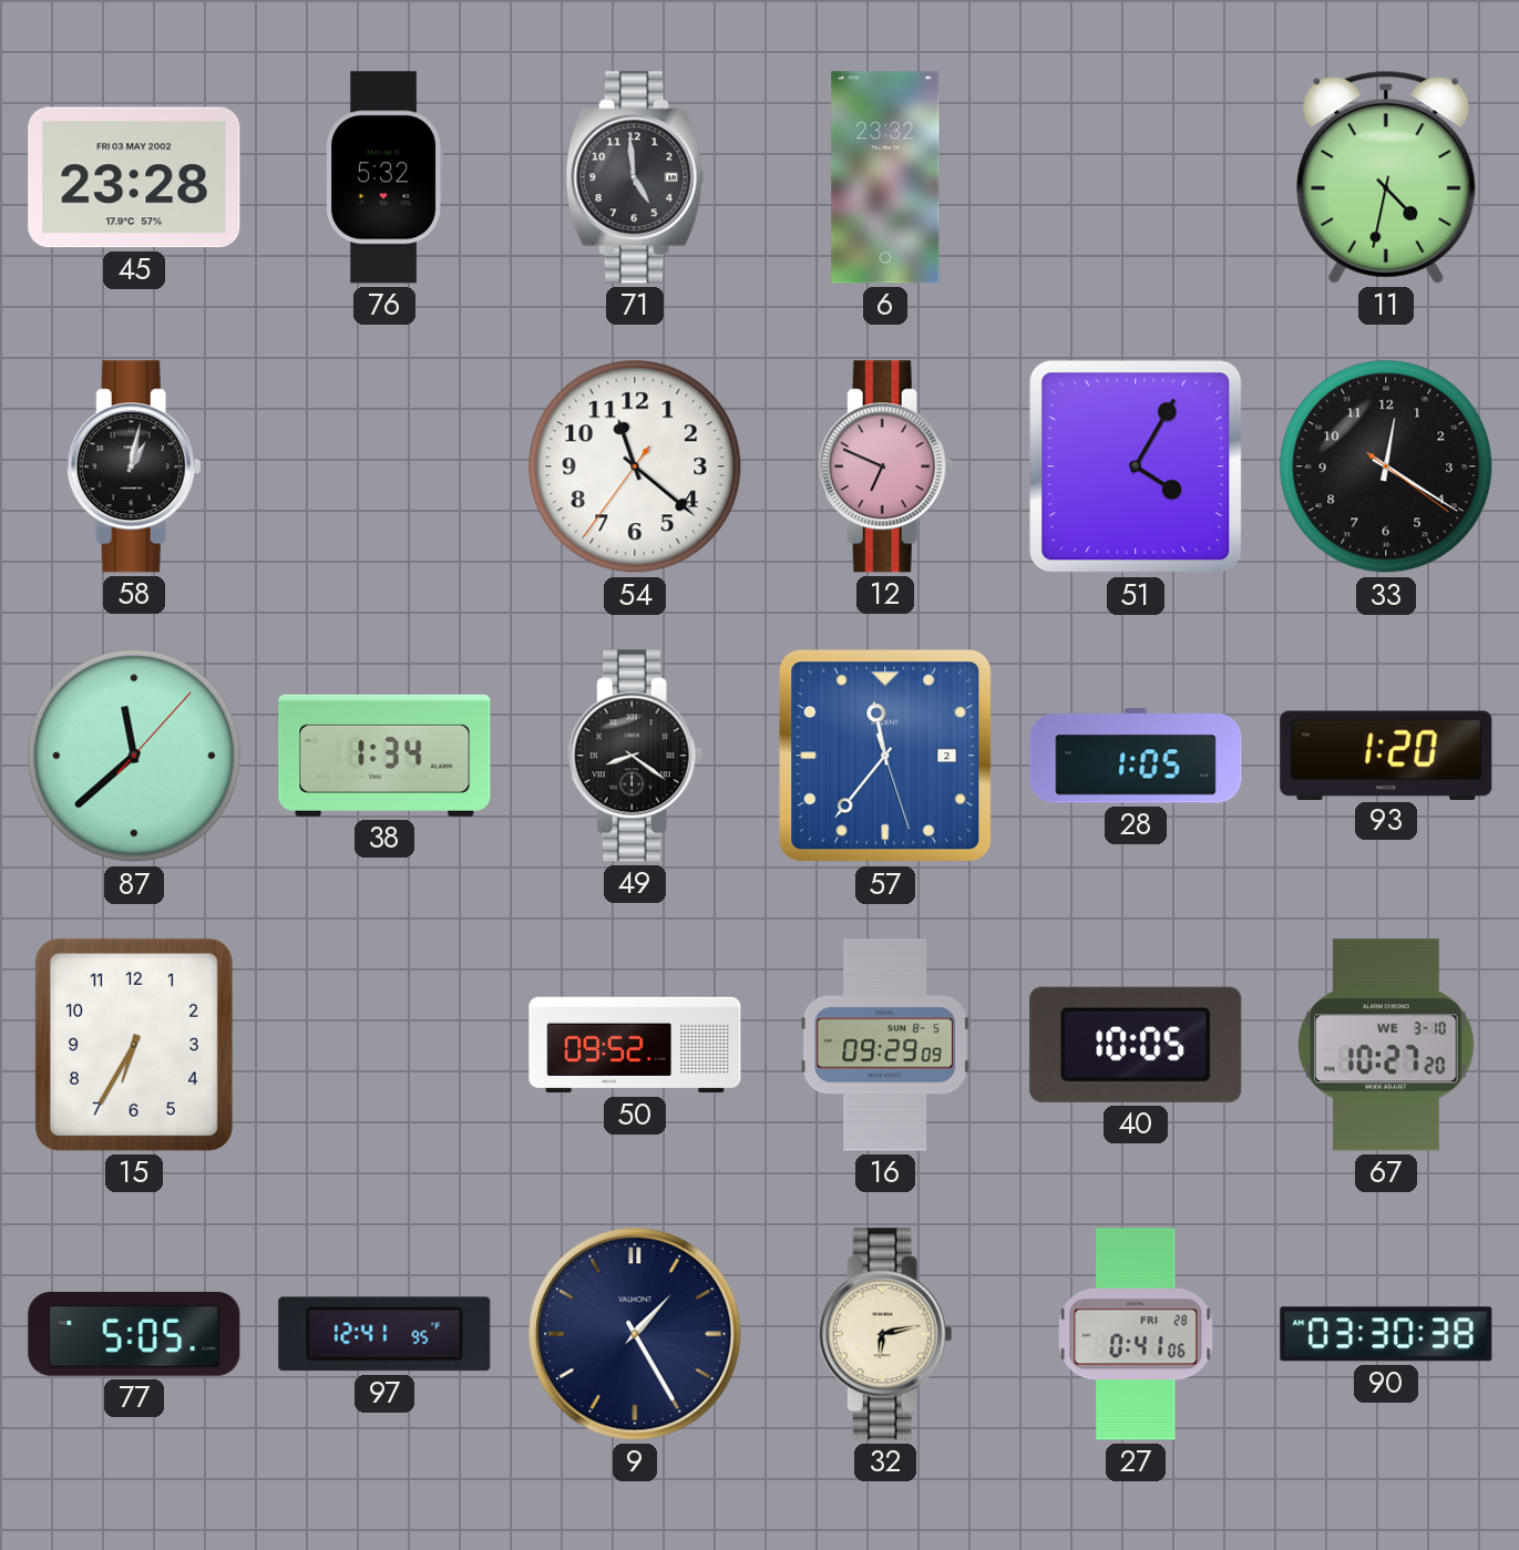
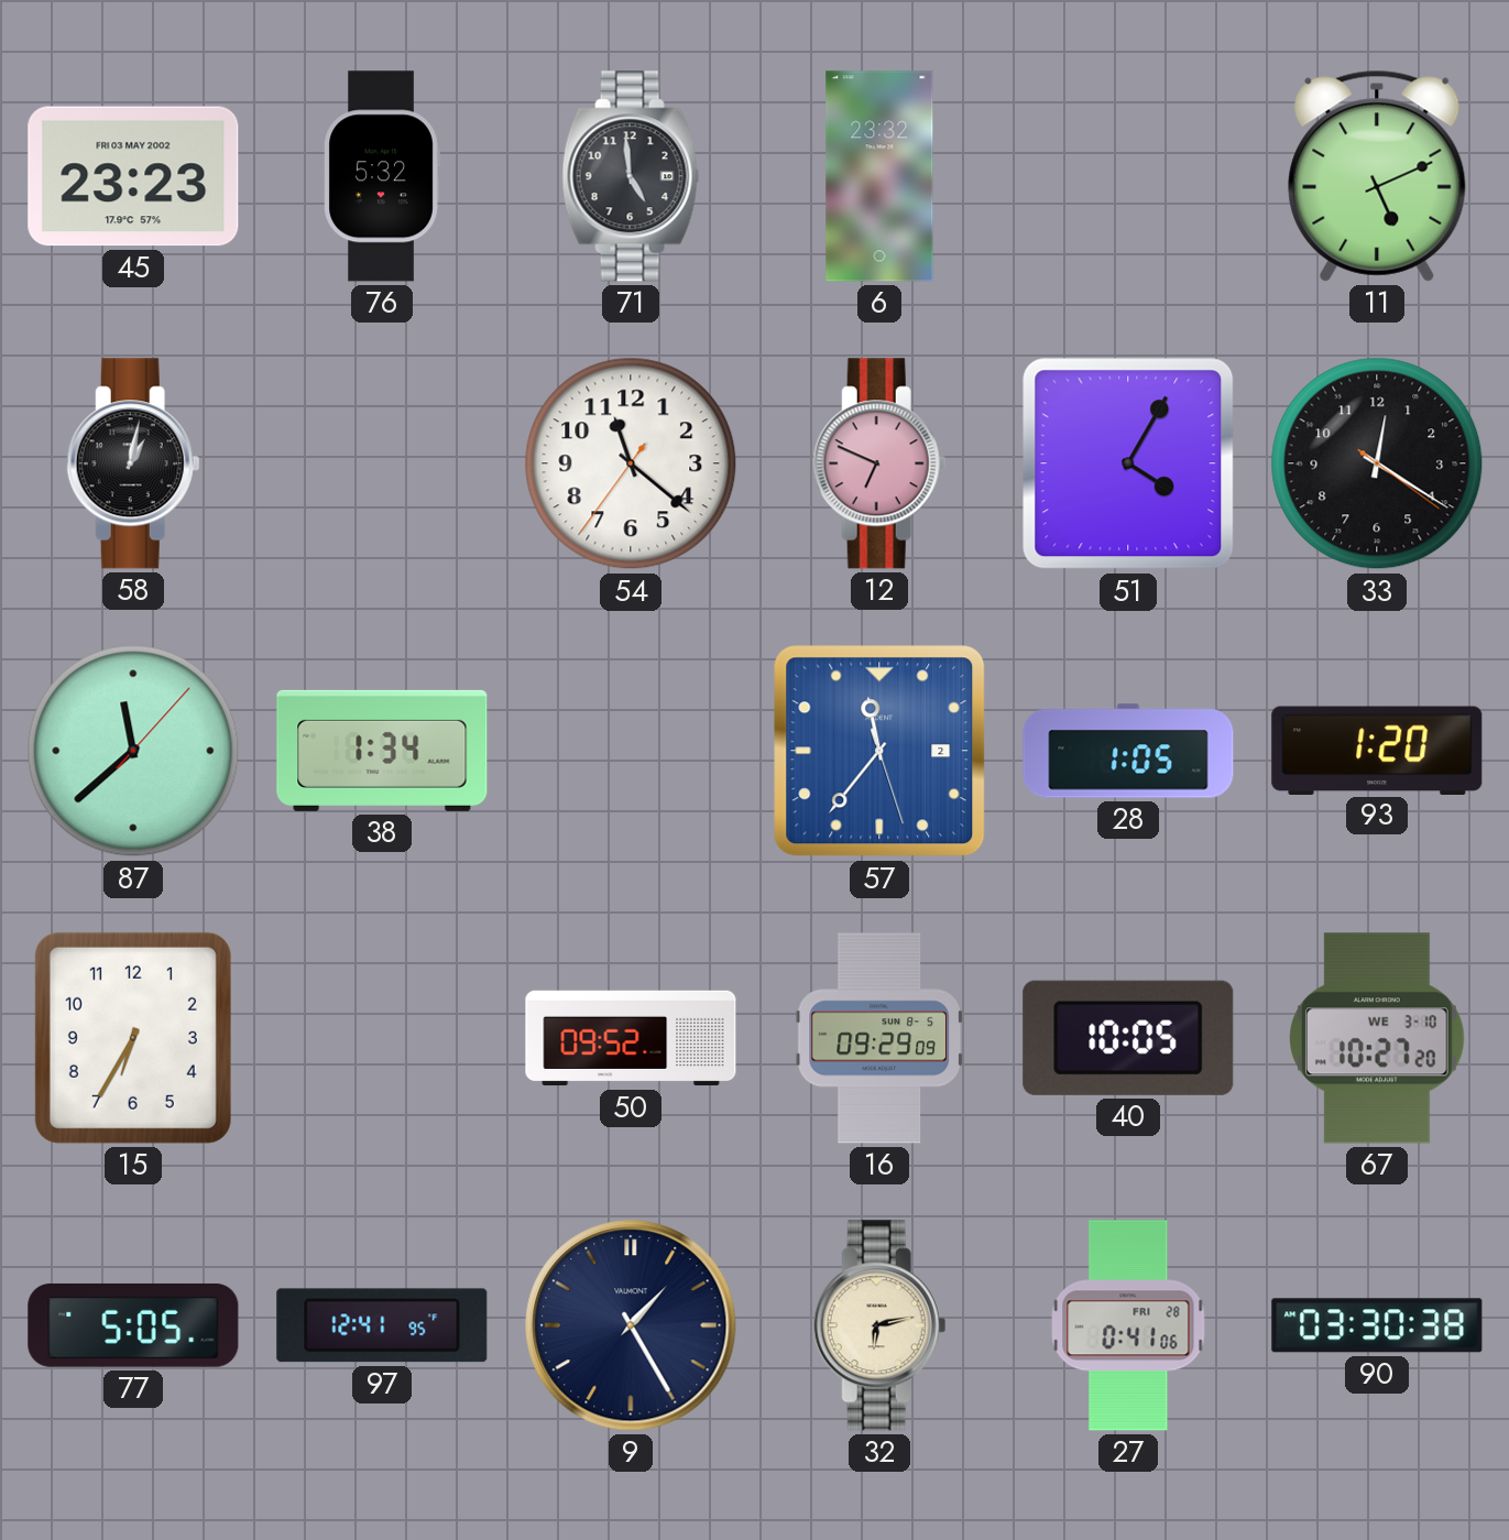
45: 23:28 -> 23:23 (133, 176)
11: 4:32 -> 5:11 (1377, 176)
49: 8:21 -> none (635, 756)
